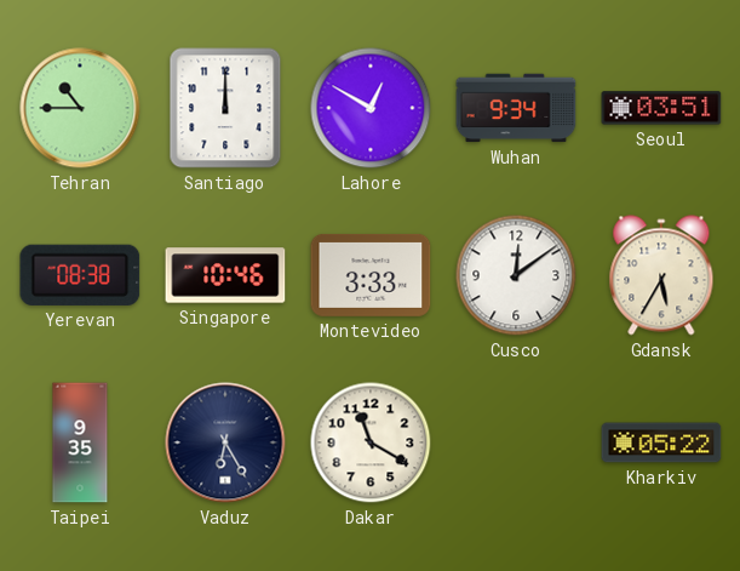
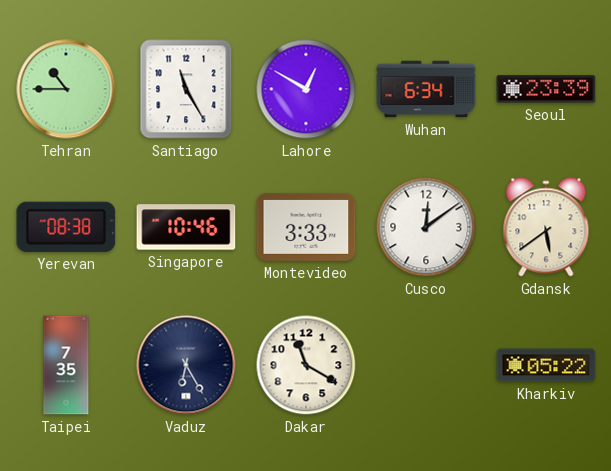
Santiago: 12:00 -> 11:25 (186, 89)
Wuhan: 9:34 -> 6:34 (426, 89)
Seoul: 03:51 -> 23:39 (546, 89)
Gdansk: 5:35 -> 5:39 (546, 227)
Taipei: 9:35 -> 7:35 (66, 365)
